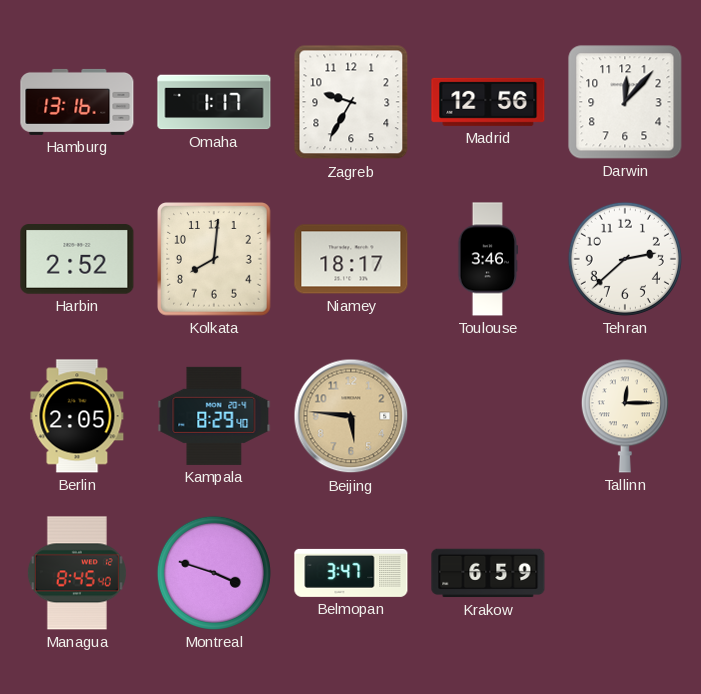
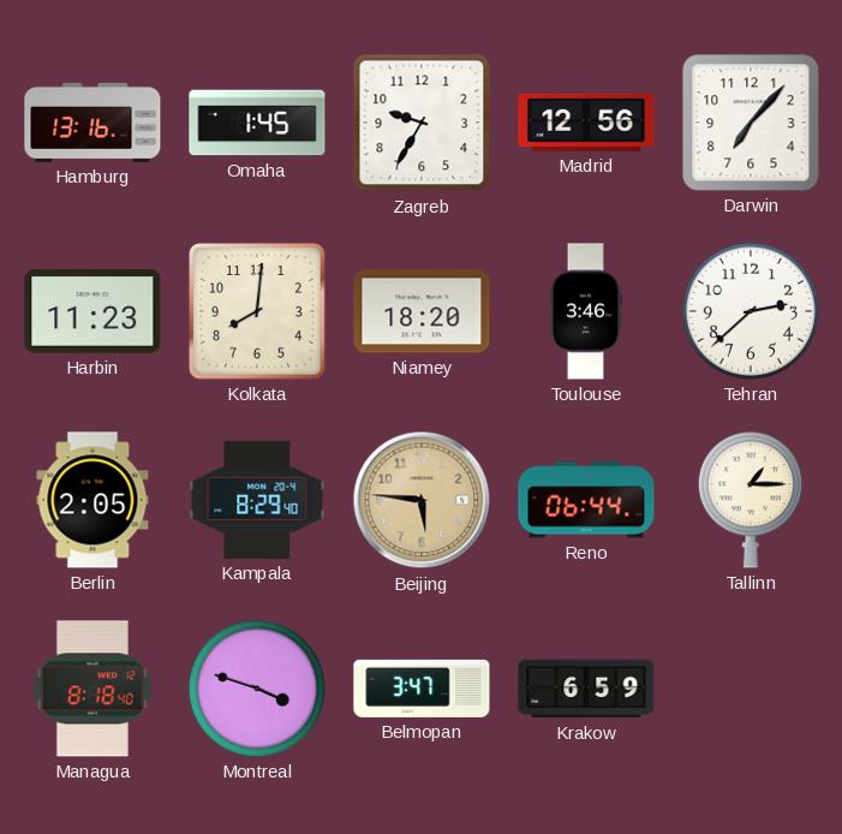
Omaha: 1:17 -> 1:45 (257, 123)
Darwin: 12:07 -> 7:07 (751, 123)
Harbin: 2:52 -> 11:23 (92, 312)
Niamey: 18:17 -> 18:20 (422, 311)
Reno: none -> 06:44 (586, 500)
Tallinn: 12:15 -> 1:15 (751, 500)
Managua: 8:45 -> 8:18 (92, 689)
